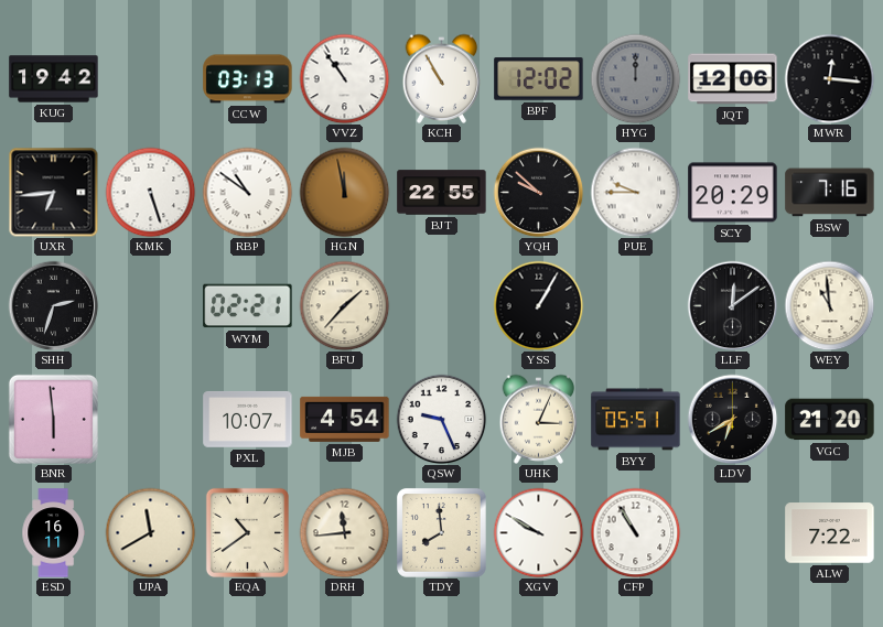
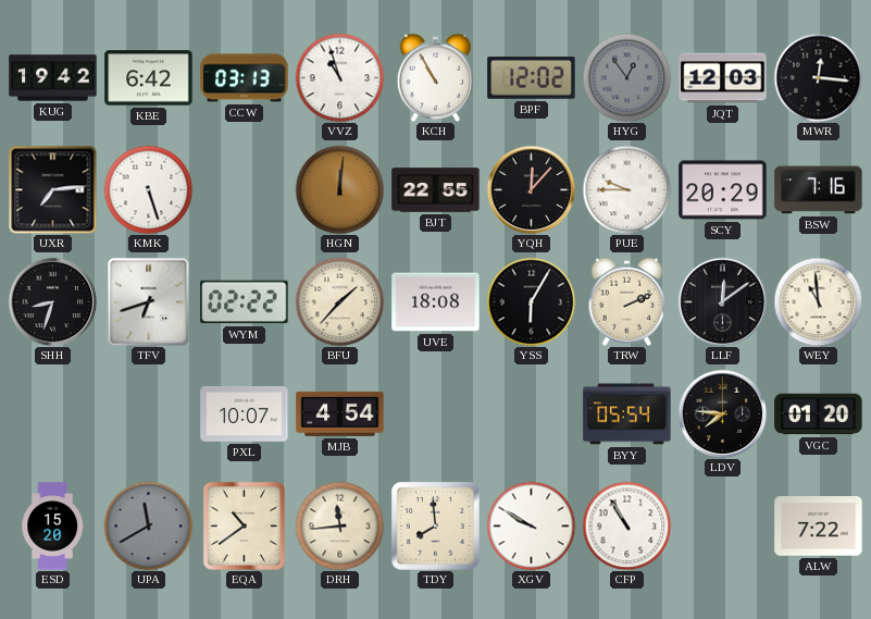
KBE: none -> 6:42 (149, 78)
VVZ: 10:54 -> 10:57 (339, 77)
HYG: 12:00 -> 12:54 (626, 77)
JQT: 12:06 -> 12:03 (723, 78)
UXR: 6:44 -> 7:14 (52, 189)
RBP: 10:51 -> none (247, 192)
HGN: 11:58 -> 12:01 (339, 189)
YQH: 9:52 -> 12:07 (531, 189)
SHH: 2:33 -> 8:33 (52, 301)
TFV: none -> 6:42 (149, 301)
WYM: 02:21 -> 02:22 (245, 302)
UVE: none -> 18:08 (436, 302)
YSS: 1:05 -> 6:05 (531, 301)
TRW: none -> 2:11 (627, 301)
BNR: 5:59 -> none (53, 419)
QSW: 9:26 -> none (441, 419)
UHK: 3:04 -> none (539, 419)
BYY: 05:51 -> 05:54 (627, 414)
LDV: 6:40 -> 7:46 (722, 413)
VGC: 21:20 -> 01:20 (819, 414)
ESD: 16:11 -> 15:20 (52, 527)
UPA dial: cream -> grey (148, 525)
